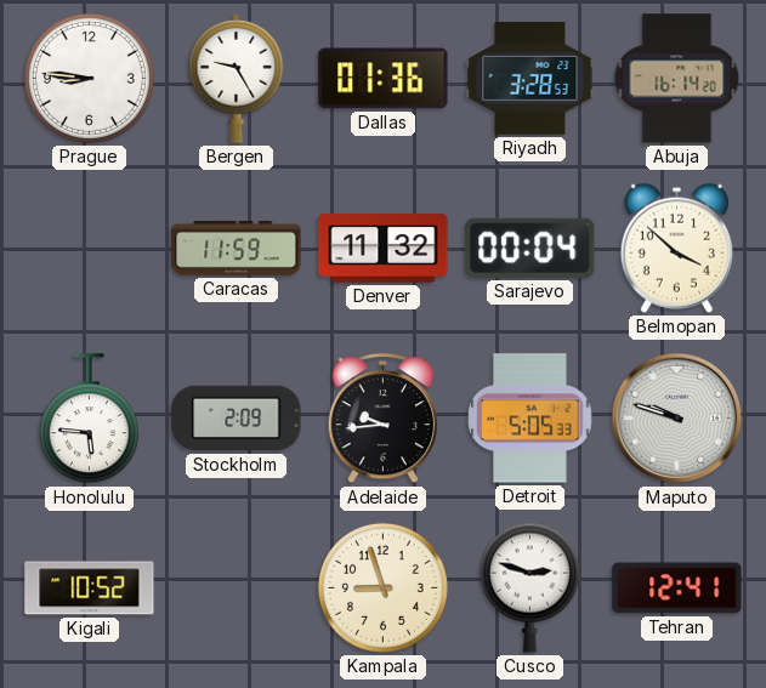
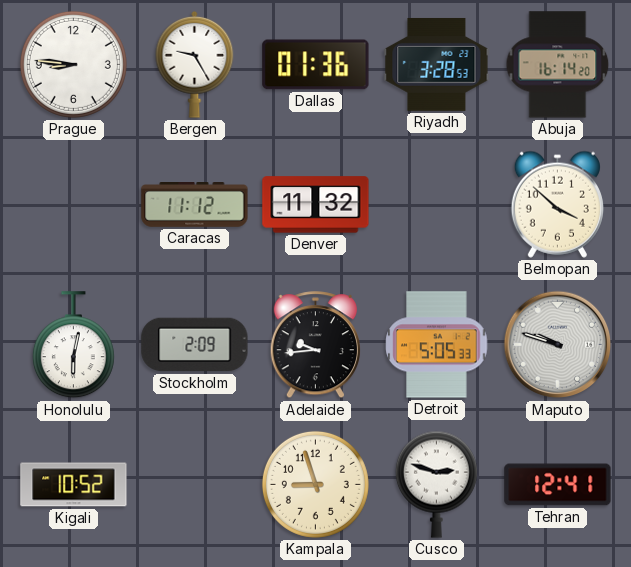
Caracas: 11:59 -> 11:12 (195, 205)
Sarajevo: 00:04 -> none (530, 248)
Honolulu: 5:46 -> 6:02 (73, 345)
